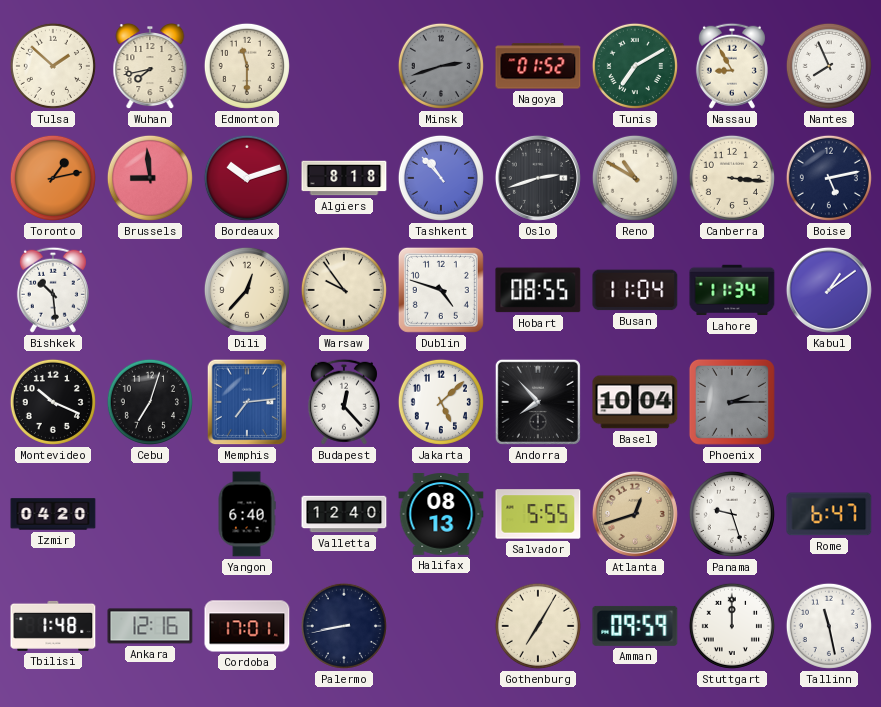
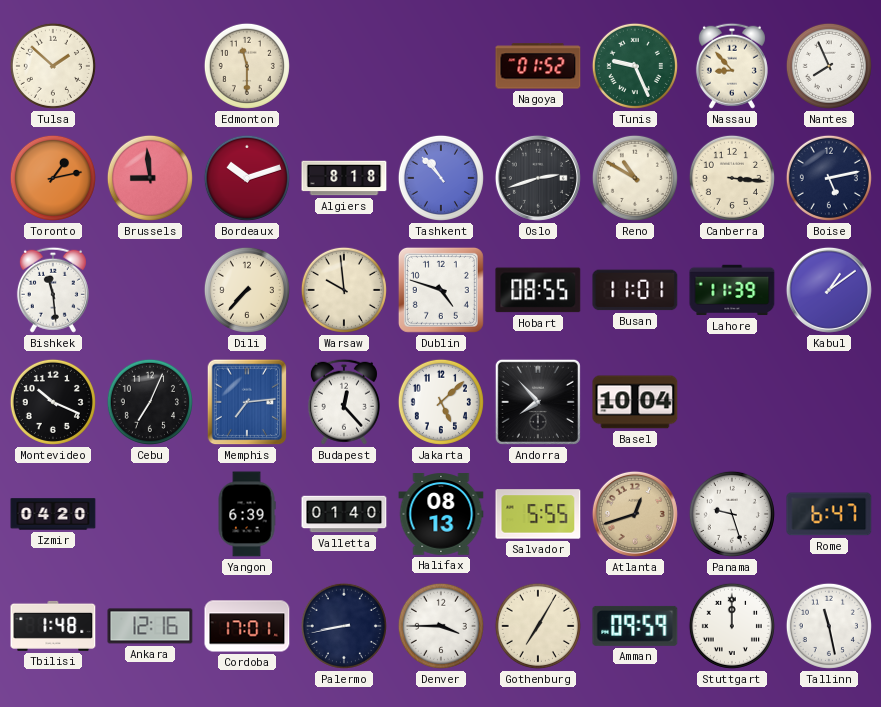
Wuhan: 7:43 -> none (150, 67)
Minsk: 2:42 -> none (441, 66)
Tunis: 7:10 -> 9:26 (635, 66)
Nassau: 8:55 -> 8:53 (732, 66)
Bishkek: 10:29 -> 11:29 (53, 290)
Dili: 12:37 -> 7:37 (247, 290)
Warsaw: 9:54 -> 9:59 (344, 290)
Busan: 11:04 -> 11:01 (635, 290)
Lahore: 11:34 -> 11:39 (732, 290)
Cebu: 7:03 -> 7:04 (150, 402)
Phoenix: 2:15 -> none (732, 402)
Yangon: 6:40 -> 6:39 (247, 514)
Valletta: 12:40 -> 01:40 (344, 514)
Denver: none -> 3:45 (441, 626)
